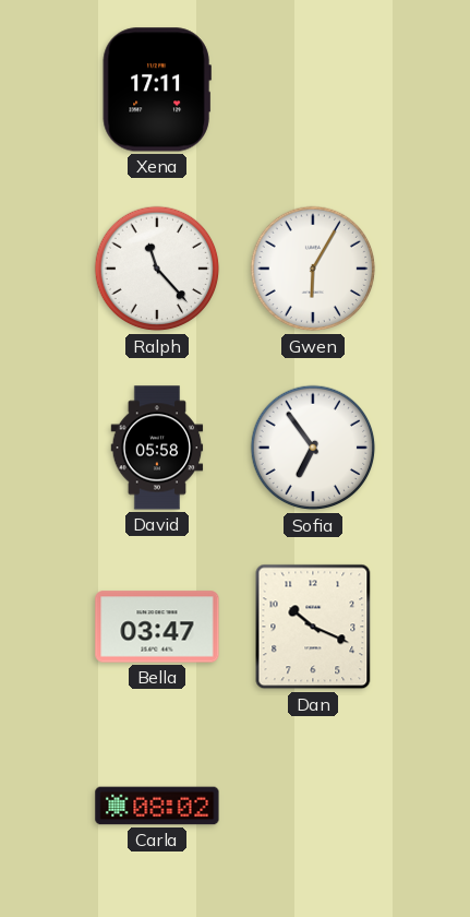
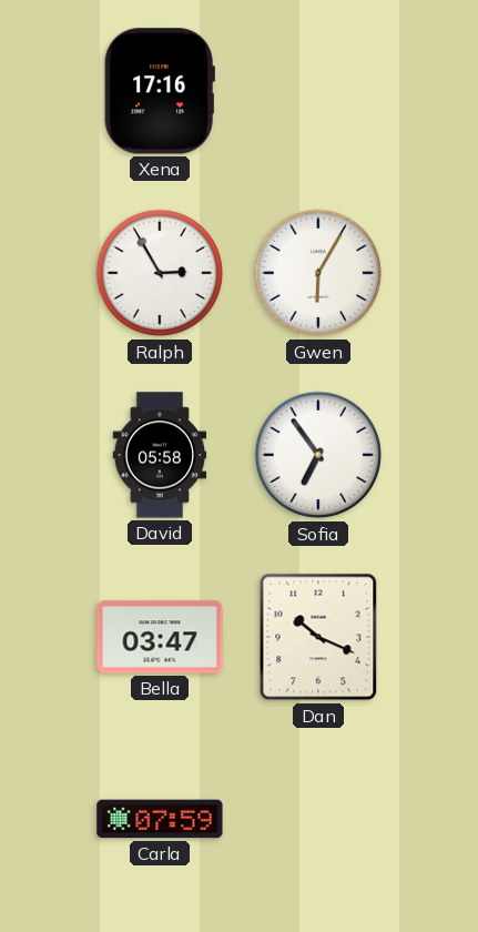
Xena: 17:11 -> 17:16 (160, 91)
Ralph: 11:23 -> 2:55 (160, 273)
Carla: 08:02 -> 07:59 (160, 819)
